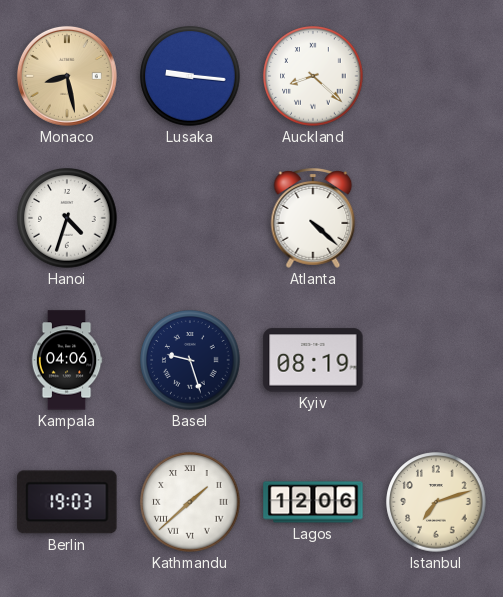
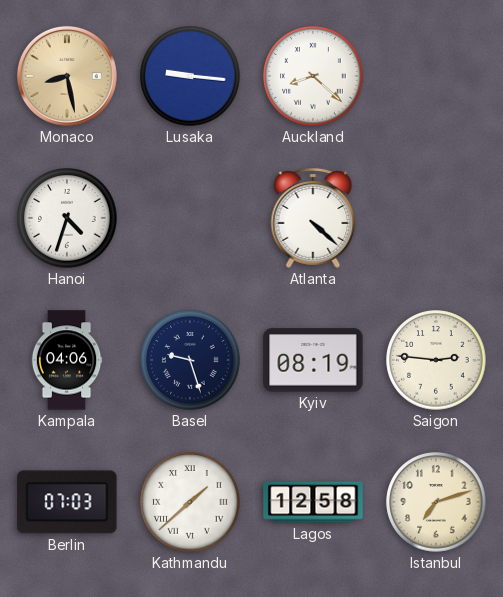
Saigon: none -> 2:46 (436, 360)
Berlin: 19:03 -> 07:03 (67, 502)
Lagos: 12:06 -> 12:58 (313, 502)
